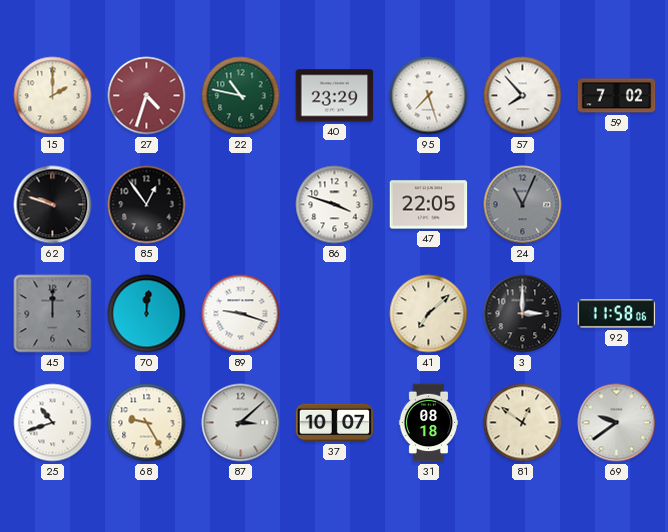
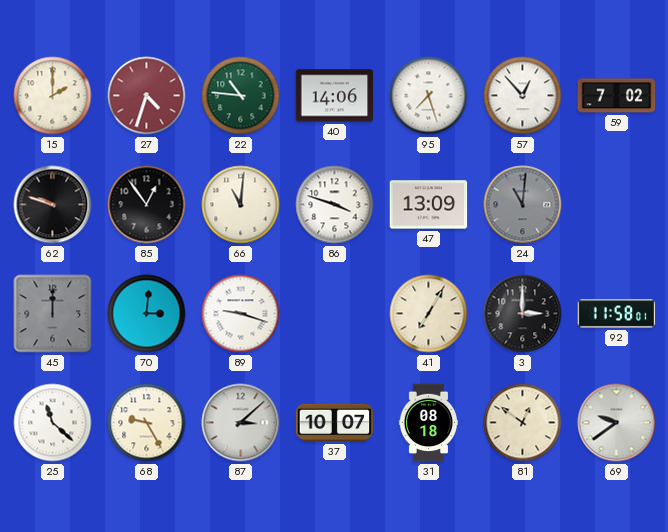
22: 10:47 -> 10:46 (241, 96)
40: 23:29 -> 14:06 (335, 96)
57: 7:53 -> 12:53 (523, 96)
66: none -> 11:01 (241, 205)
47: 22:05 -> 13:09 (429, 205)
24: 11:04 -> 11:01 (523, 205)
70: 12:01 -> 3:01 (147, 314)
41: 7:08 -> 7:05 (429, 314)
92: 11:58:06 -> 11:58:01 (617, 314)
25: 10:42 -> 11:22 (53, 423)
